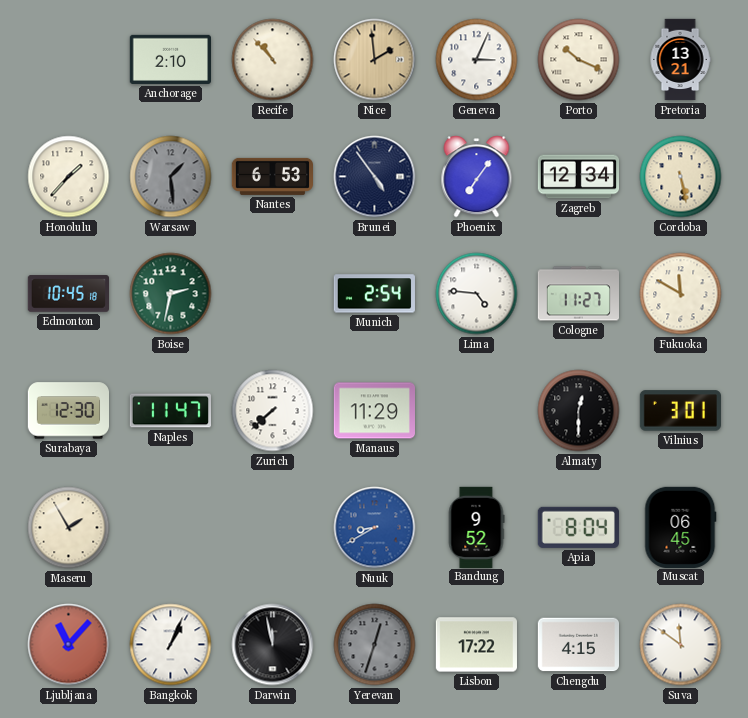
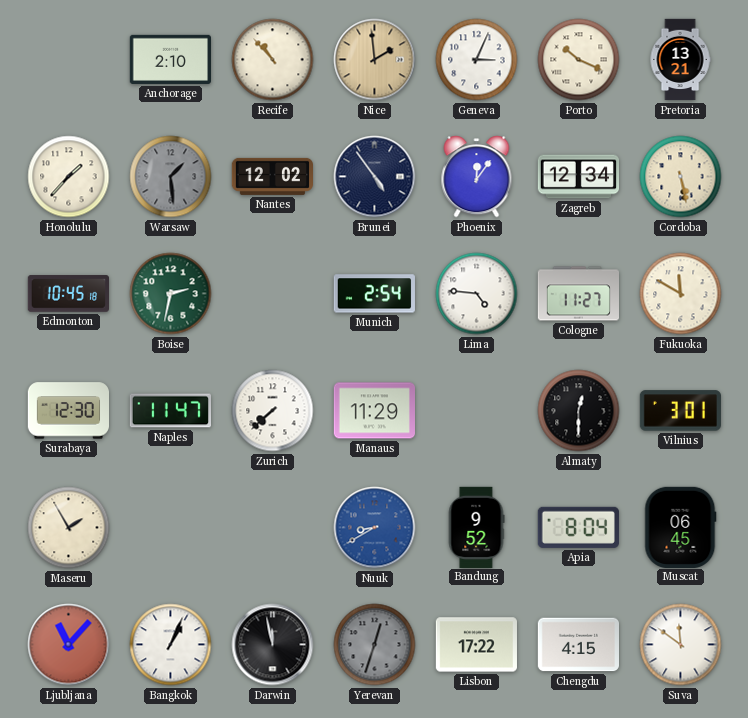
Nantes: 6:53 -> 12:02 (273, 176)
Phoenix: 7:06 -> 12:06 (477, 177)
